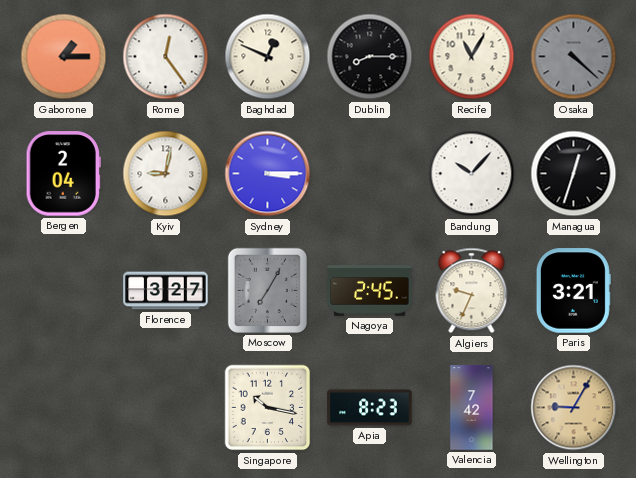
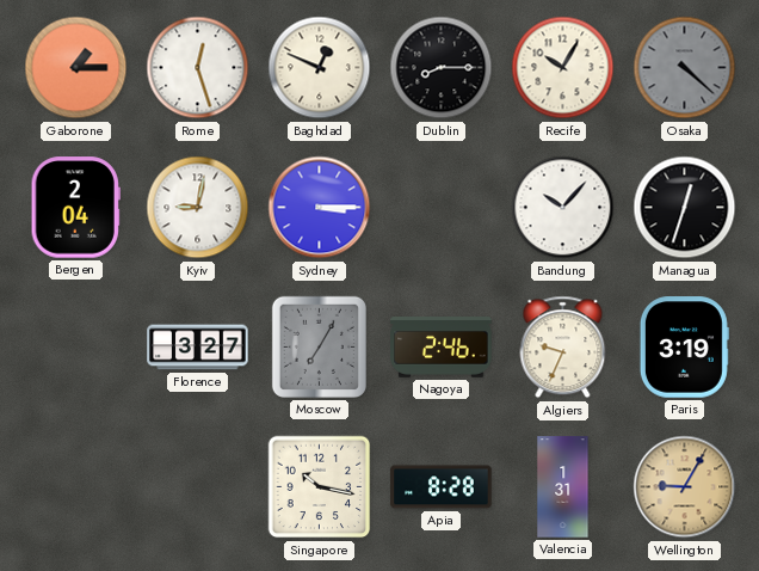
Rome: 12:24 -> 12:27 (198, 68)
Recife: 11:05 -> 10:05 (563, 68)
Nagoya: 2:45 -> 2:46 (442, 348)
Paris: 3:21 -> 3:19 (684, 348)
Apia: 8:23 -> 8:28 (442, 487)
Valencia: 7:42 -> 1:31 (563, 487)
